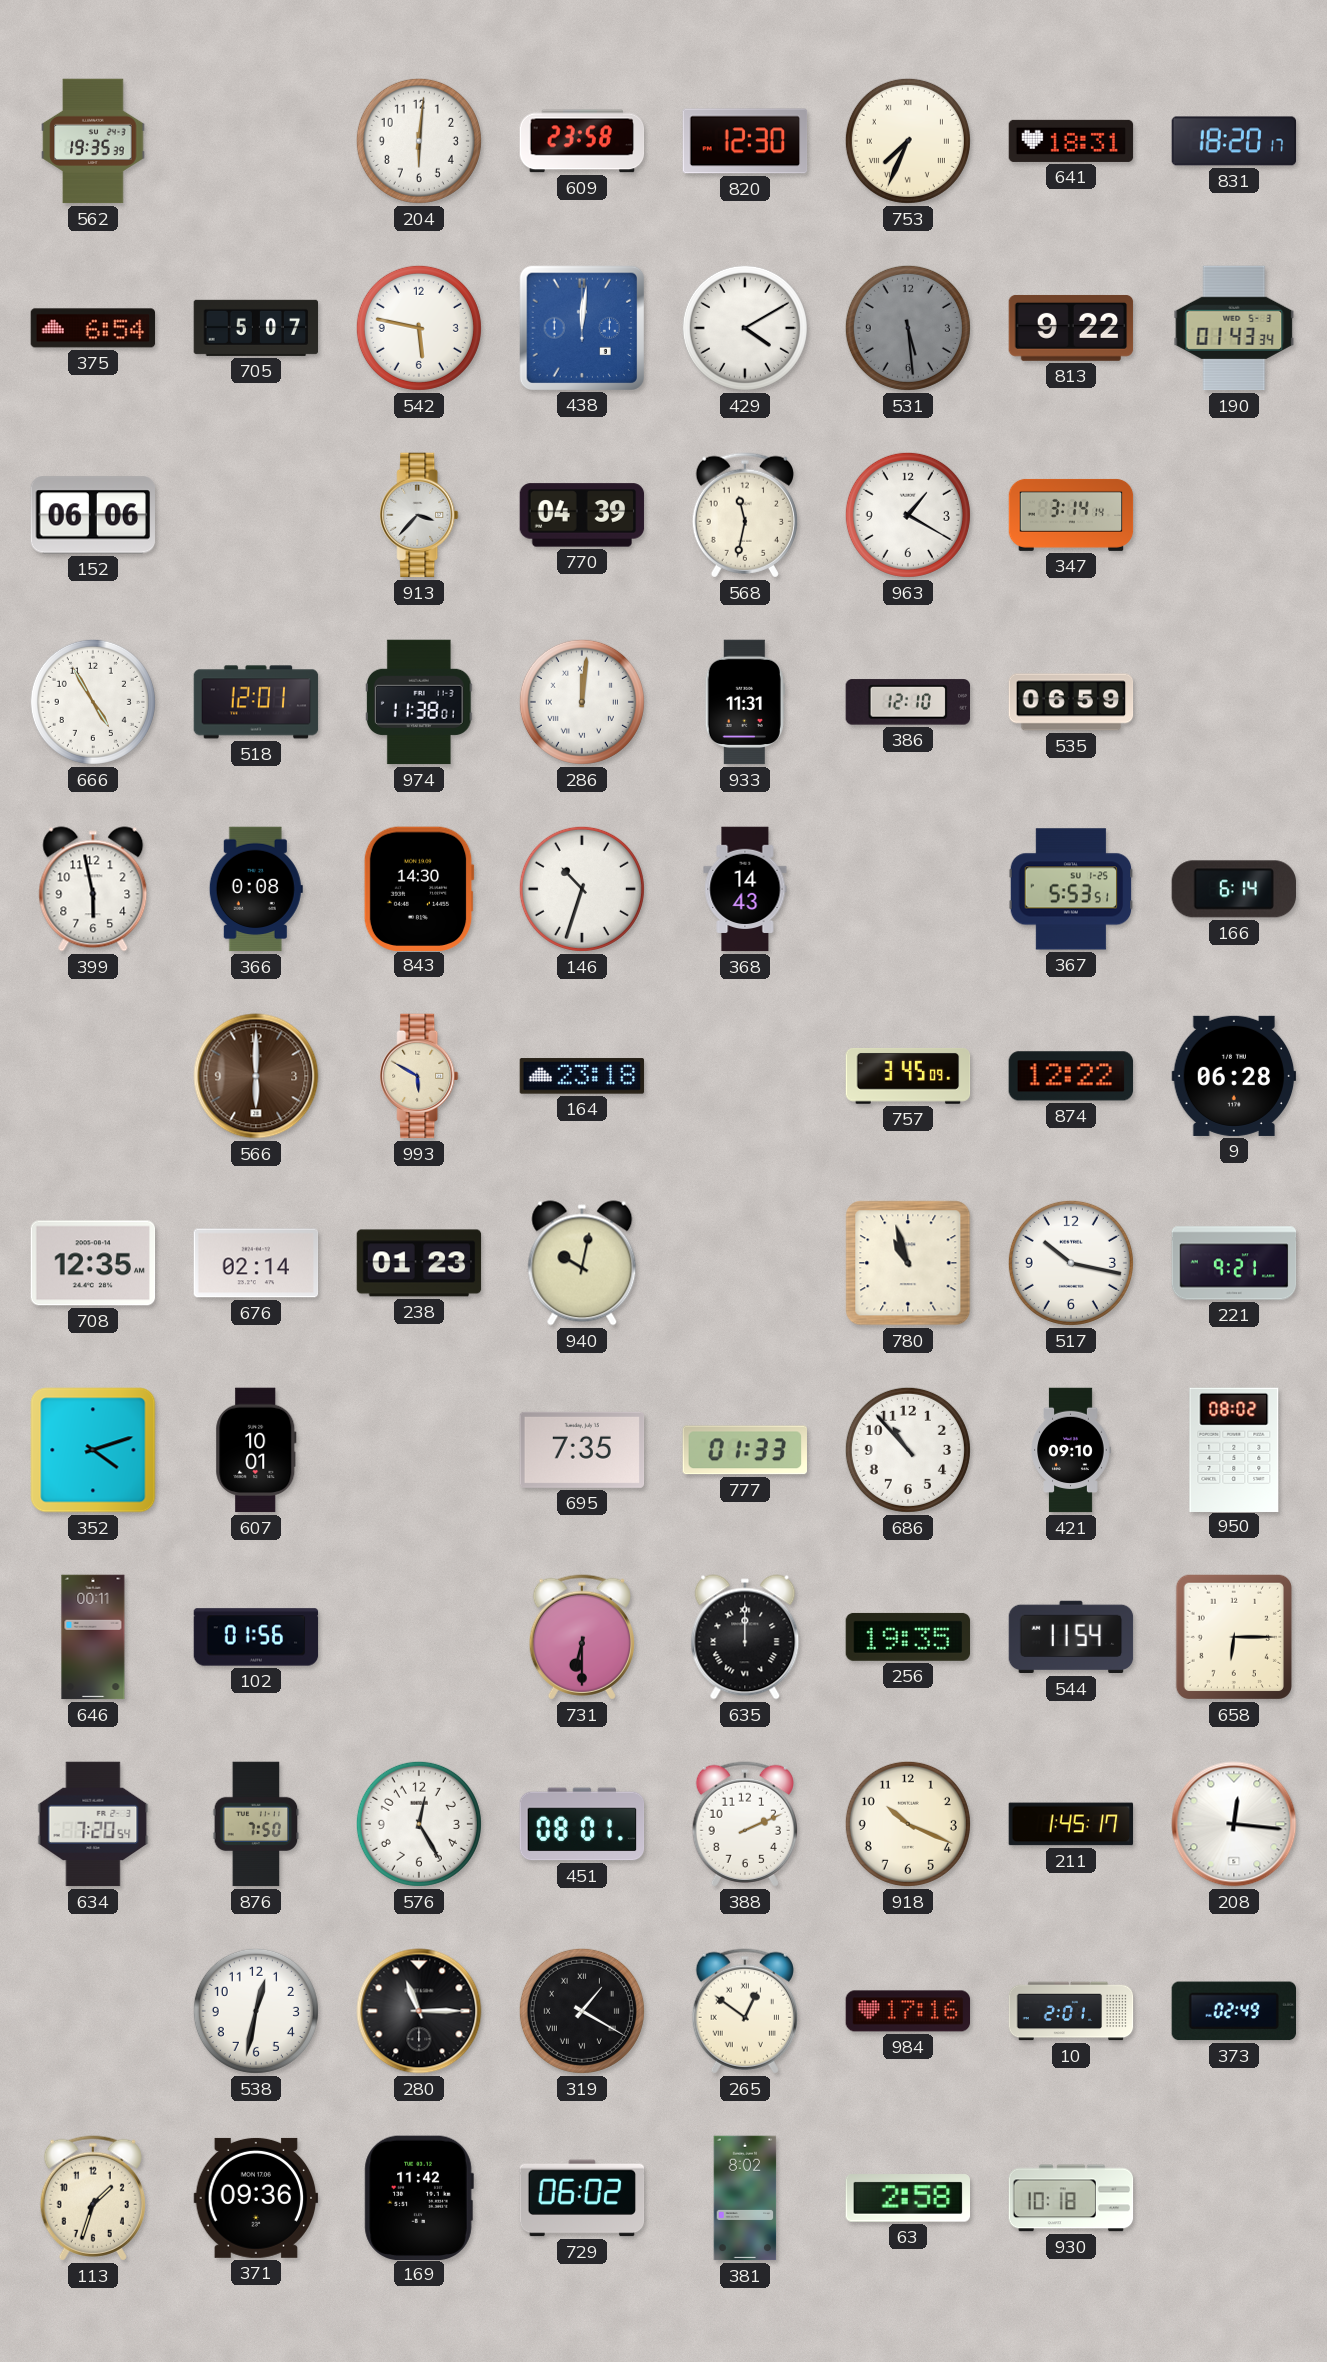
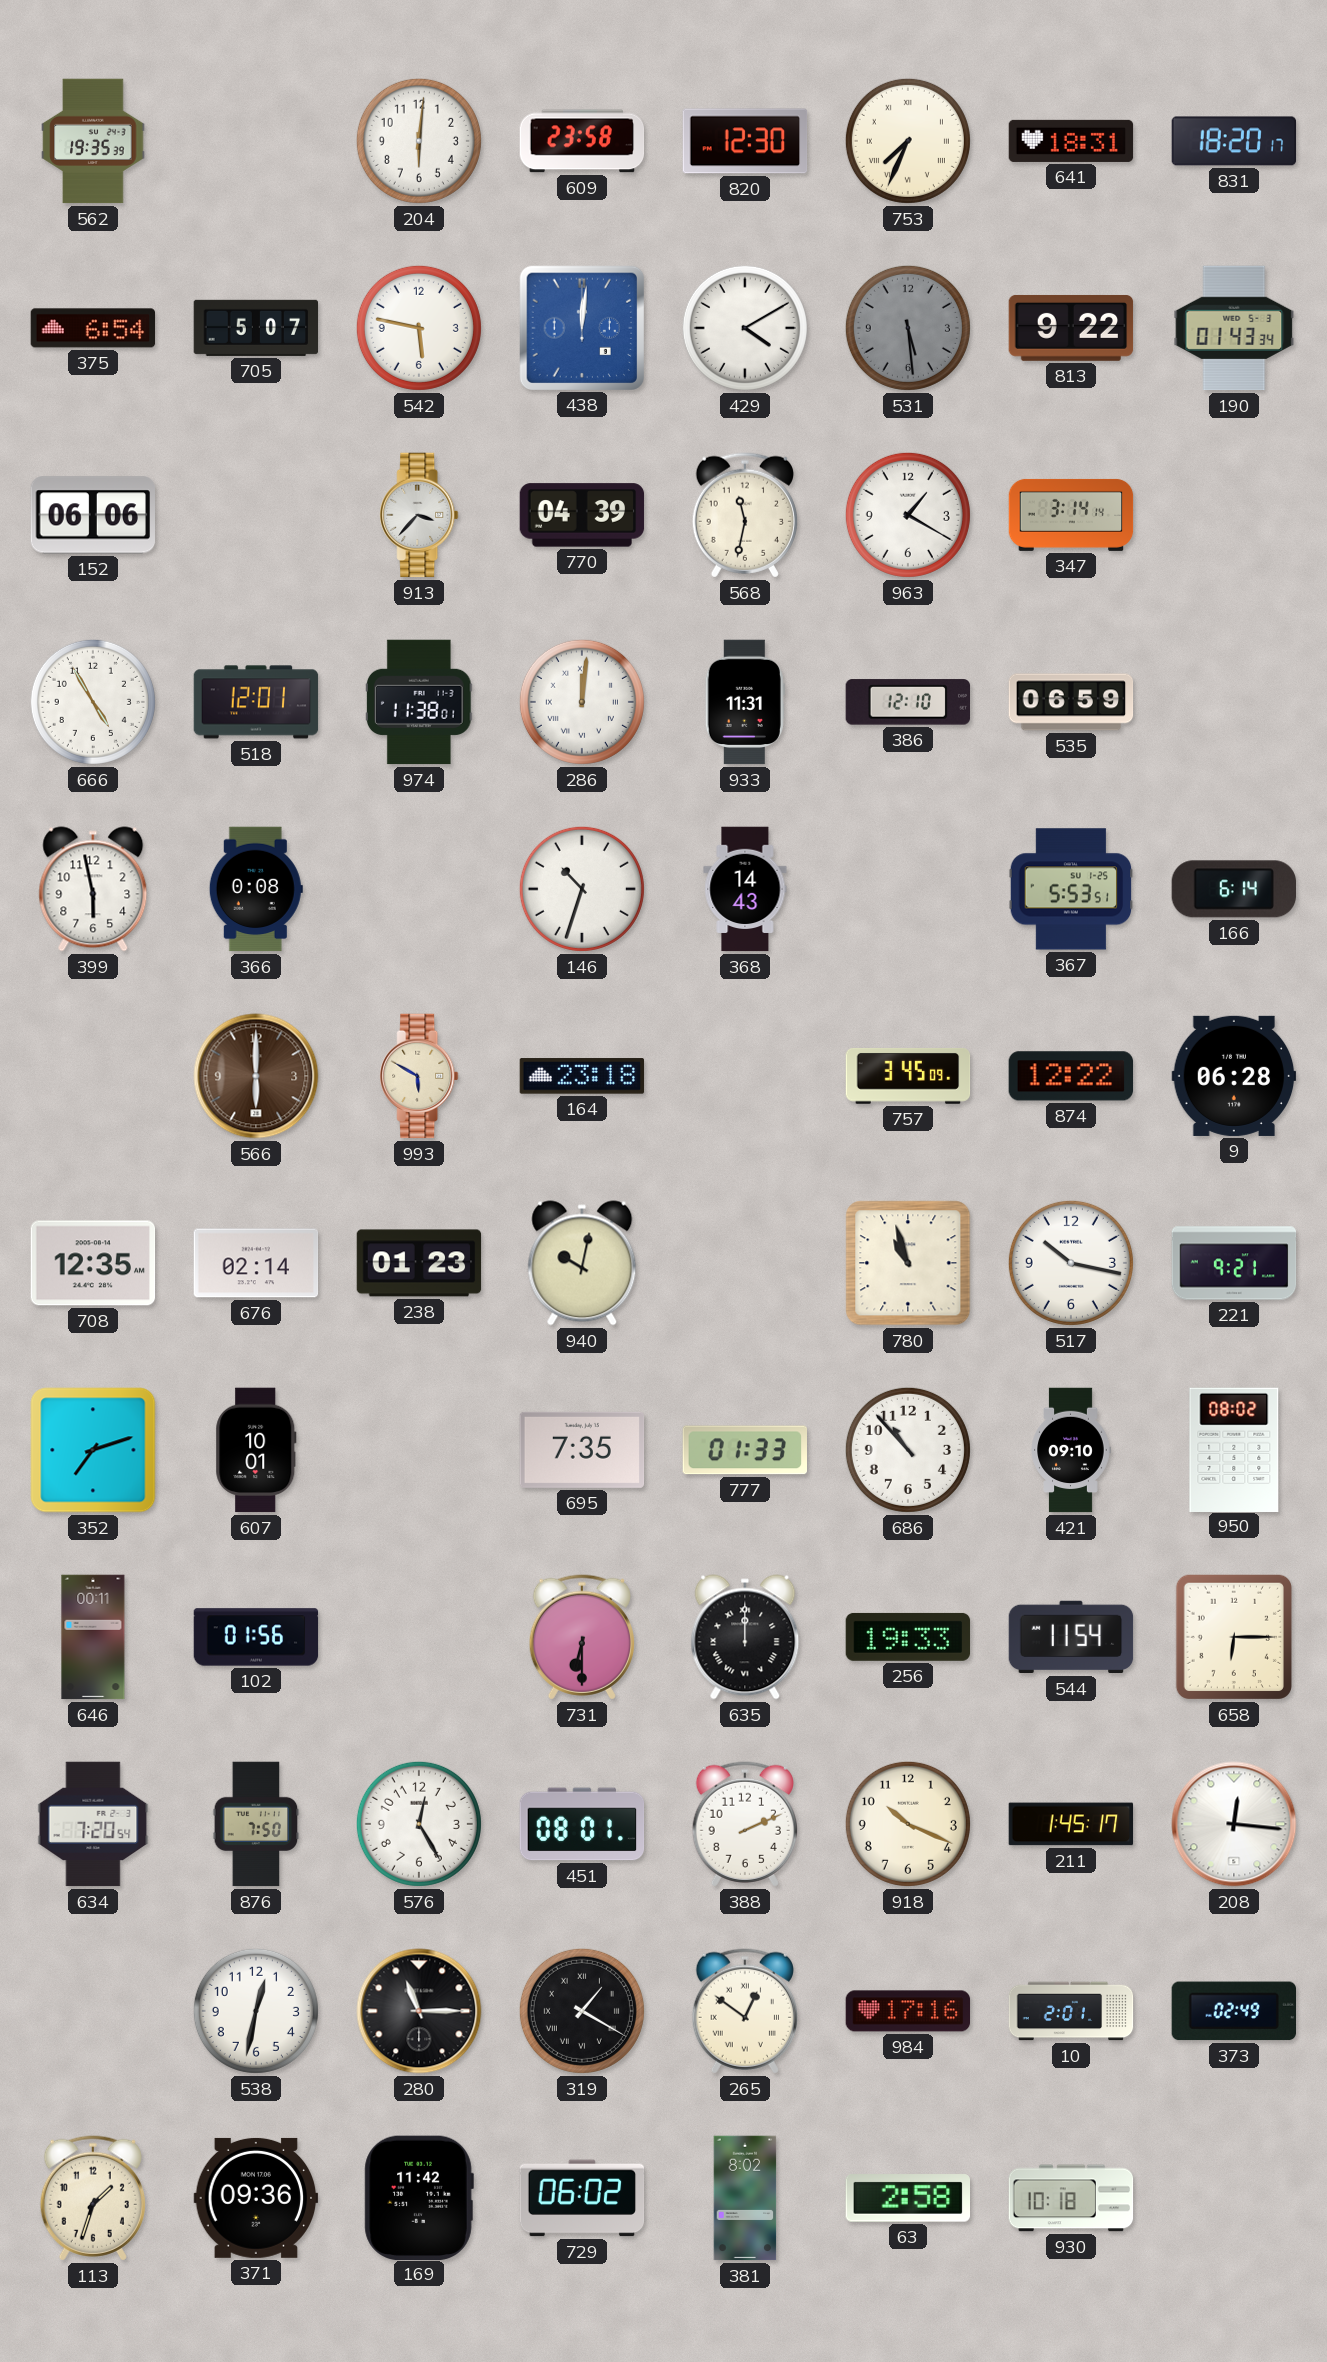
843: 14:30 -> none (419, 888)
352: 4:12 -> 7:12 (93, 1450)
256: 19:35 -> 19:33 (908, 1637)
